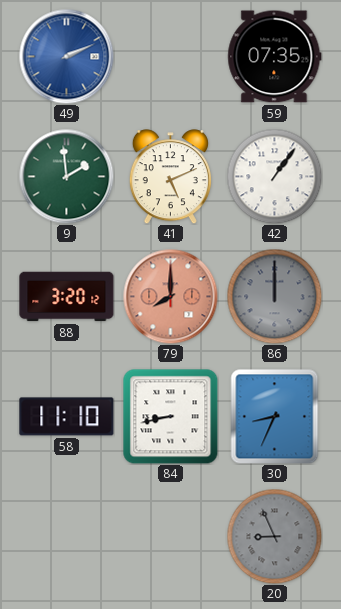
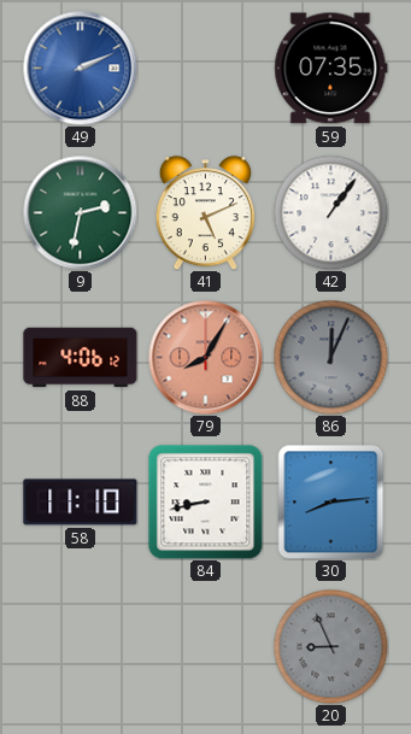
9: 1:59 -> 2:32 (80, 212)
88: 3:20 -> 4:06 (81, 358)
79: 8:00 -> 8:05 (205, 357)
86: 12:00 -> 12:04 (330, 357)
30: 8:34 -> 8:14 (331, 501)
